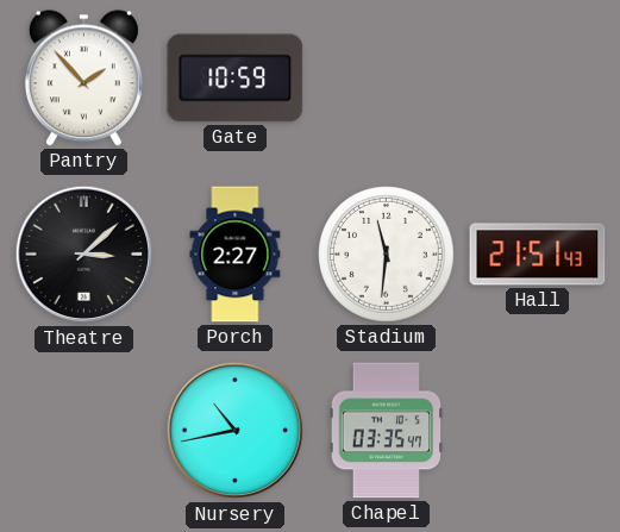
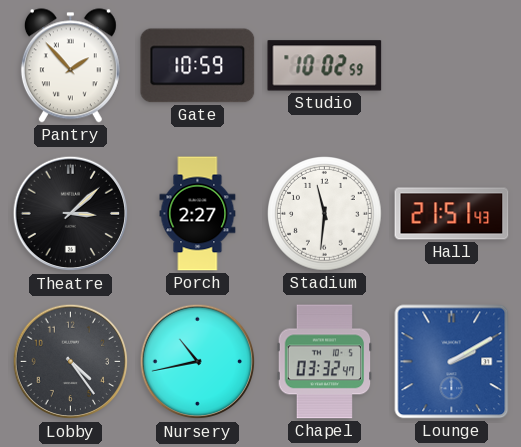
Studio: none -> 10:02 (325, 66)
Lobby: none -> 4:24 (71, 362)
Chapel: 03:35 -> 03:32 (325, 362)
Lounge: none -> 2:10 (452, 362)
